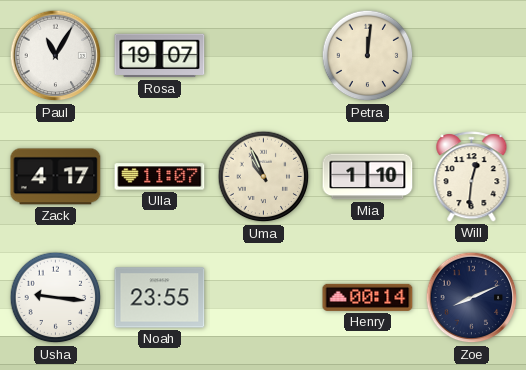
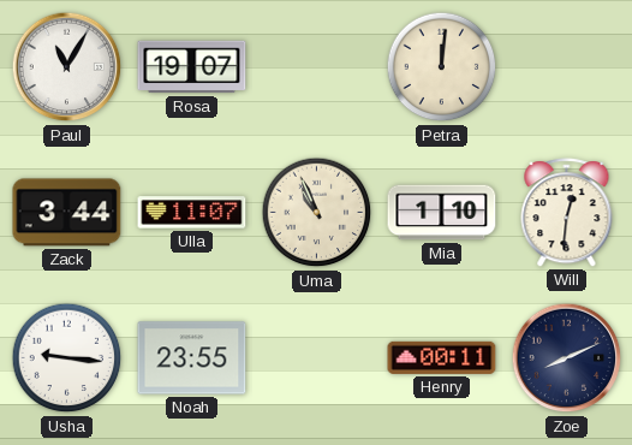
Zack: 4:17 -> 3:44 (67, 213)
Henry: 00:14 -> 00:11 (442, 357)
